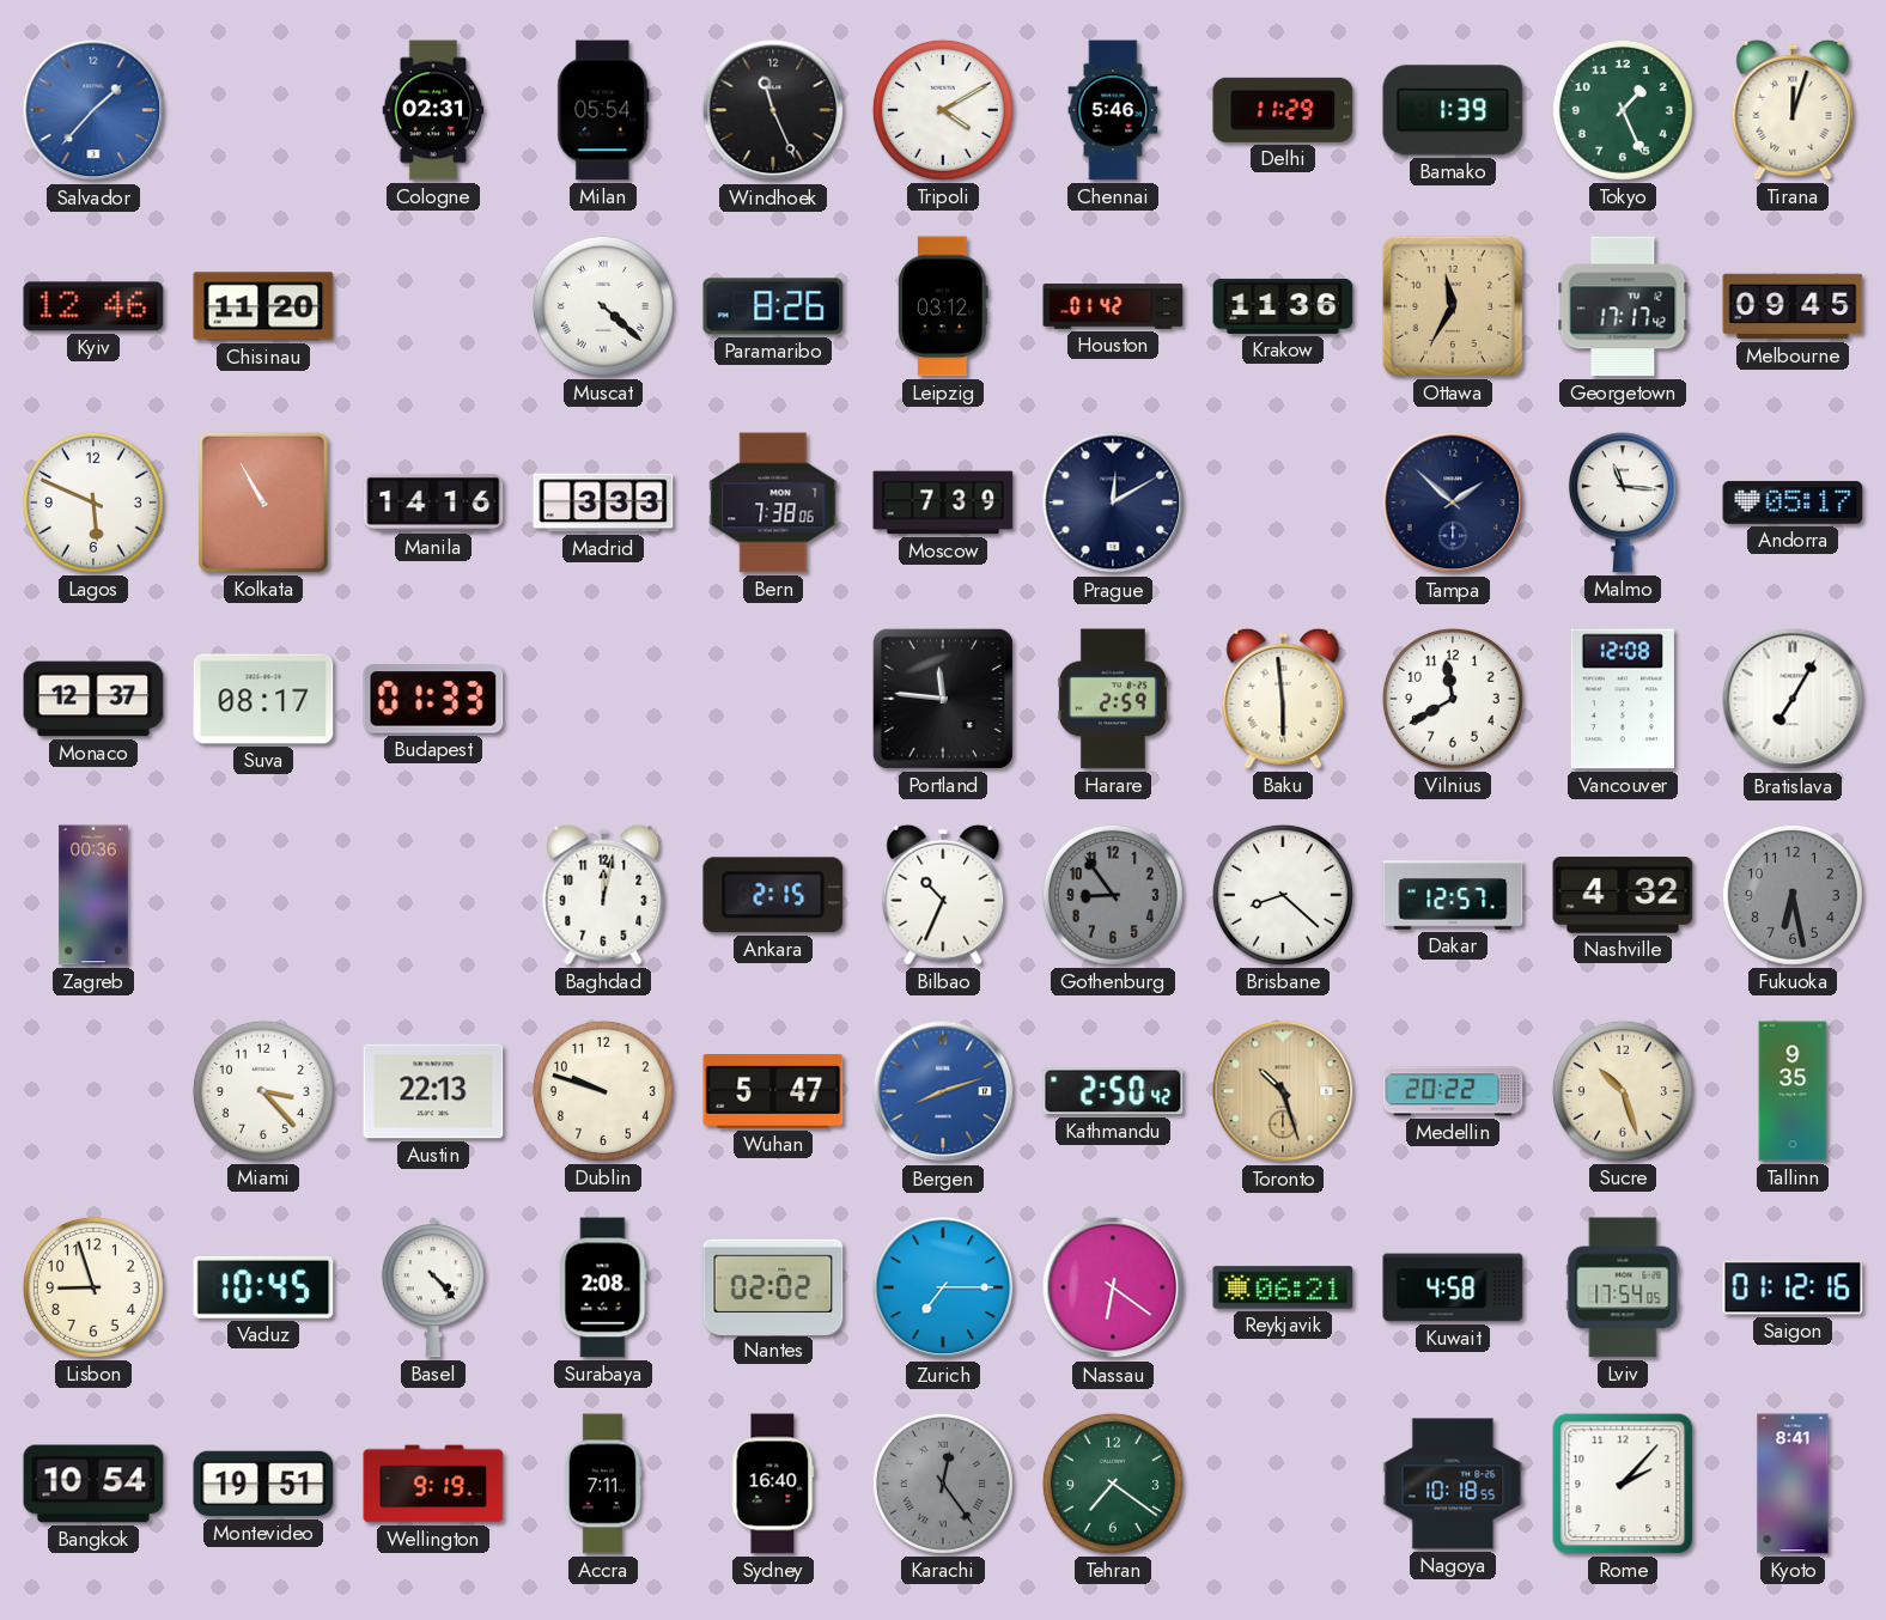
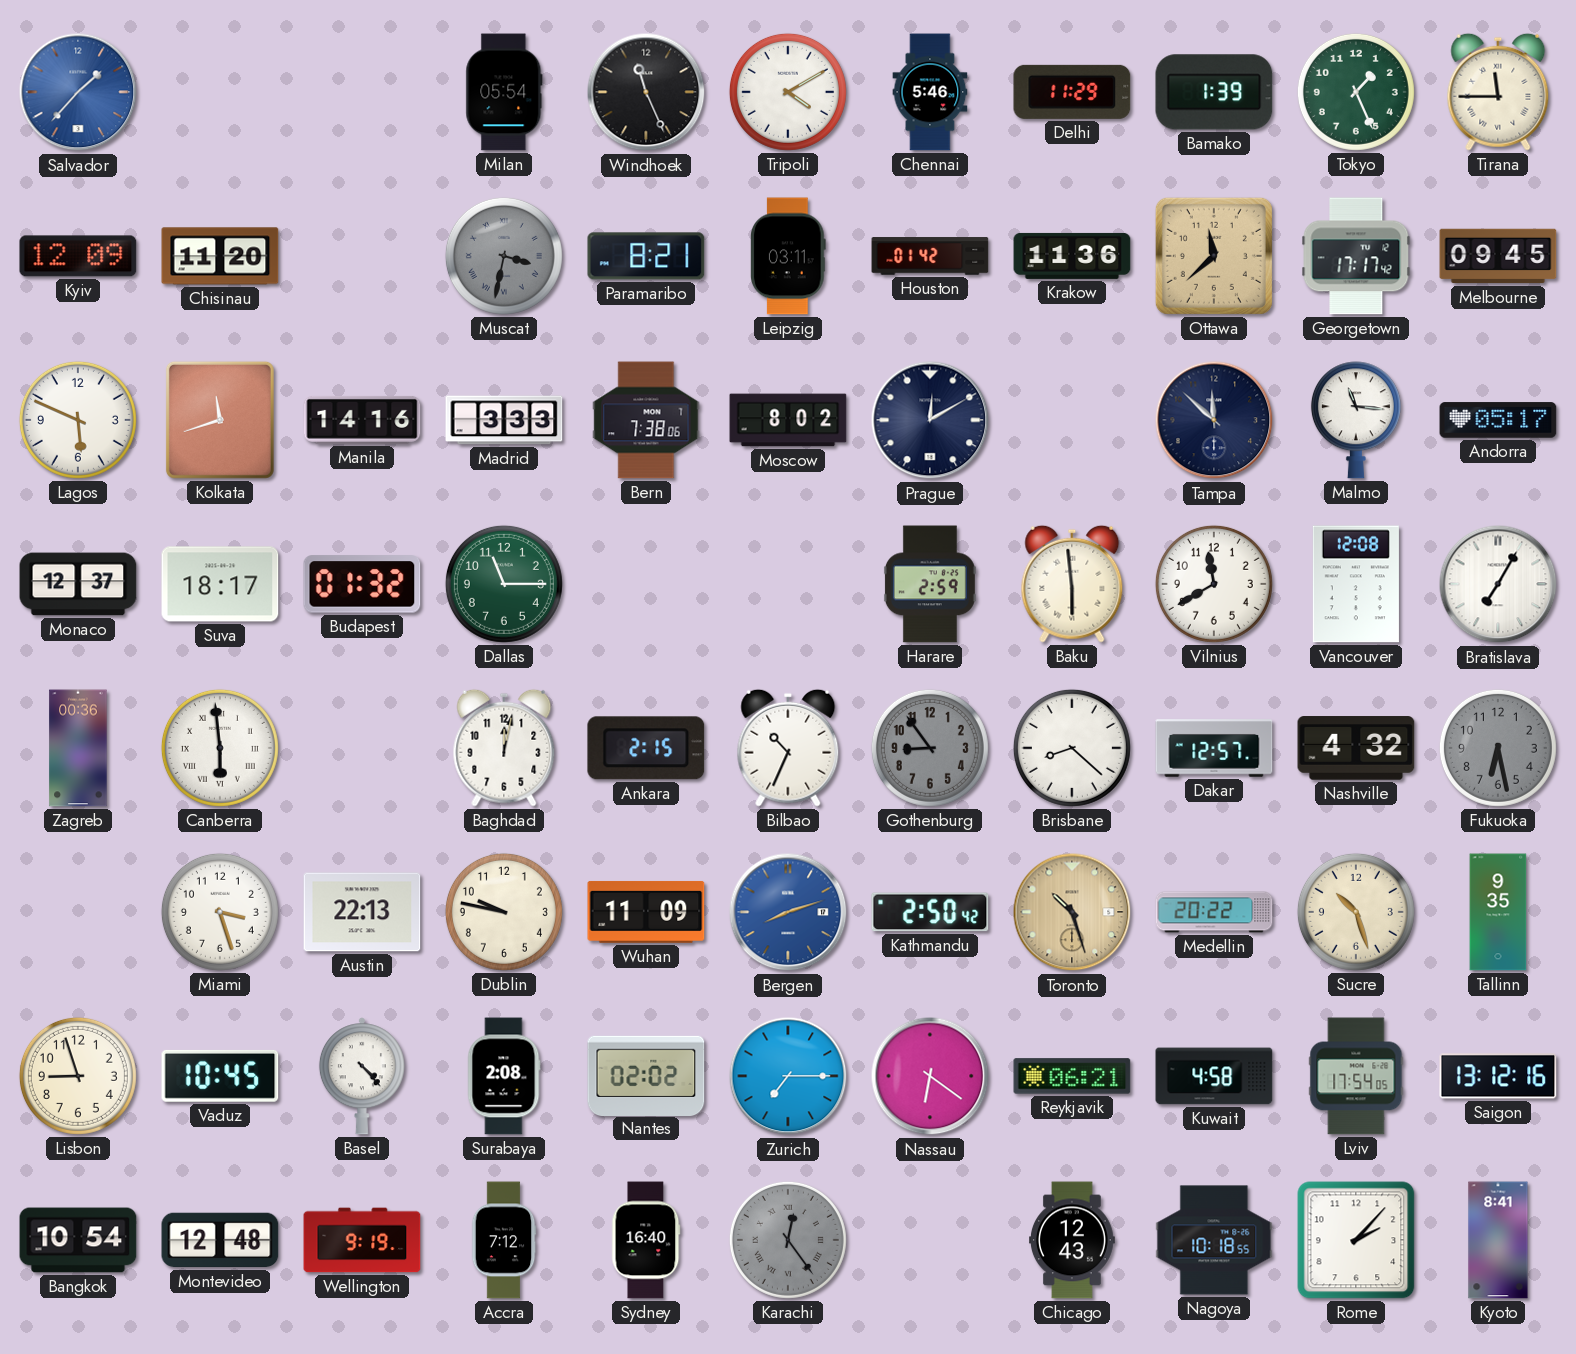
Cologne: 02:31 -> none (433, 110)
Tirana: 12:03 -> 11:45 (1498, 92)
Kyiv: 12:46 -> 12:09 (78, 256)
Muscat: 4:22 -> 3:32 (504, 256)
Muscat dial: white -> grey (504, 256)
Paramaribo: 8:26 -> 8:21 (646, 256)
Leipzig: 03:12 -> 03:11 (789, 256)
Ottawa: 11:35 -> 11:38 (1214, 256)
Kolkata: 10:55 -> 11:42 (220, 420)
Moscow: 7:39 -> 8:02 (788, 420)
Tampa: 1:52 -> 11:52 (1214, 420)
Suva: 08:17 -> 18:17 (220, 584)
Budapest: 01:33 -> 01:32 (362, 584)
Dallas: none -> 11:15 (504, 584)
Portland: 11:46 -> none (943, 699)
Canberra: none -> 5:59 (220, 748)
Miami: 3:23 -> 3:27 (220, 912)
Dublin: 9:48 -> 9:47 (504, 912)
Wuhan: 5:47 -> 11:09 (646, 912)
Saigon: 01:12 -> 13:12 (1498, 1076)
Montevideo: 19:51 -> 12:48 (220, 1240)
Accra: 7:11 -> 7:12 (504, 1240)
Tehran: 7:21 -> none (1113, 1484)
Chicago: none -> 12:43 (1073, 1240)
